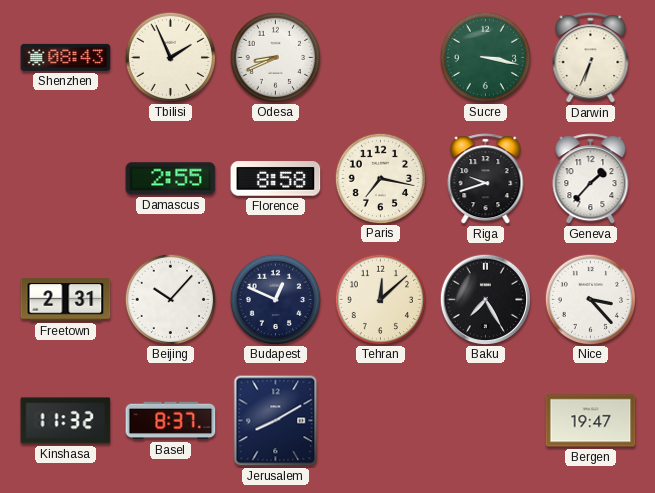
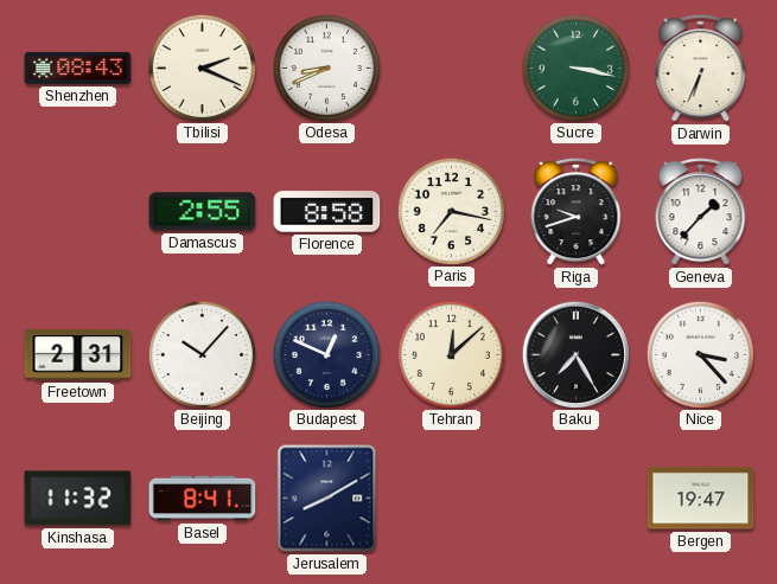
Tbilisi: 1:56 -> 2:19 (202, 68)
Basel: 8:37 -> 8:41 (203, 499)
